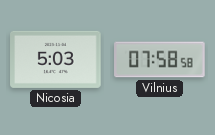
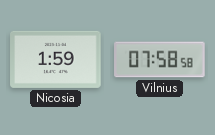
Nicosia: 5:03 -> 1:59 (56, 59)
